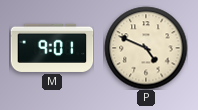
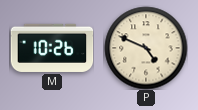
M: 9:01 -> 10:26 (52, 48)
